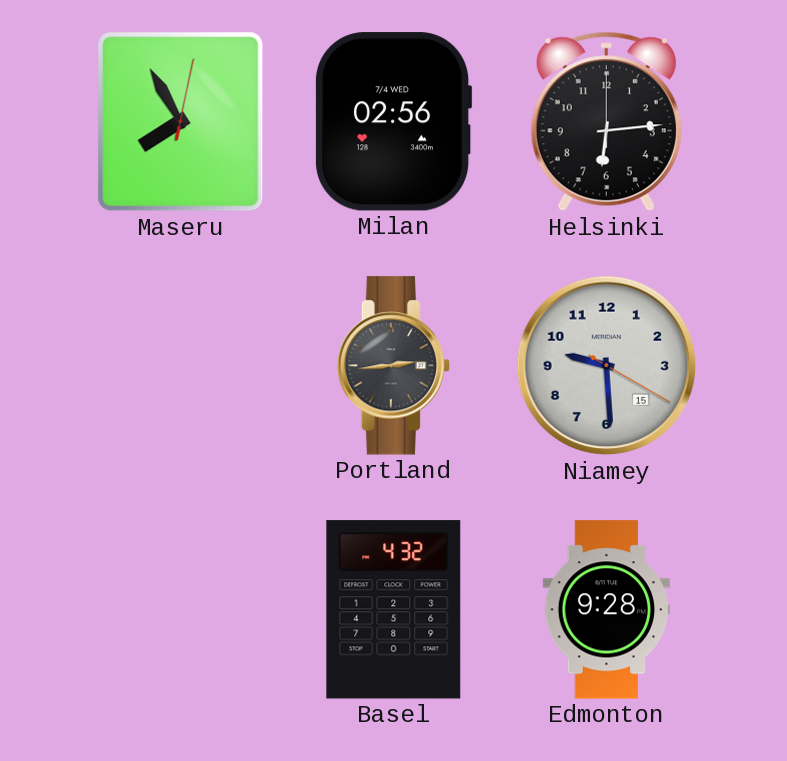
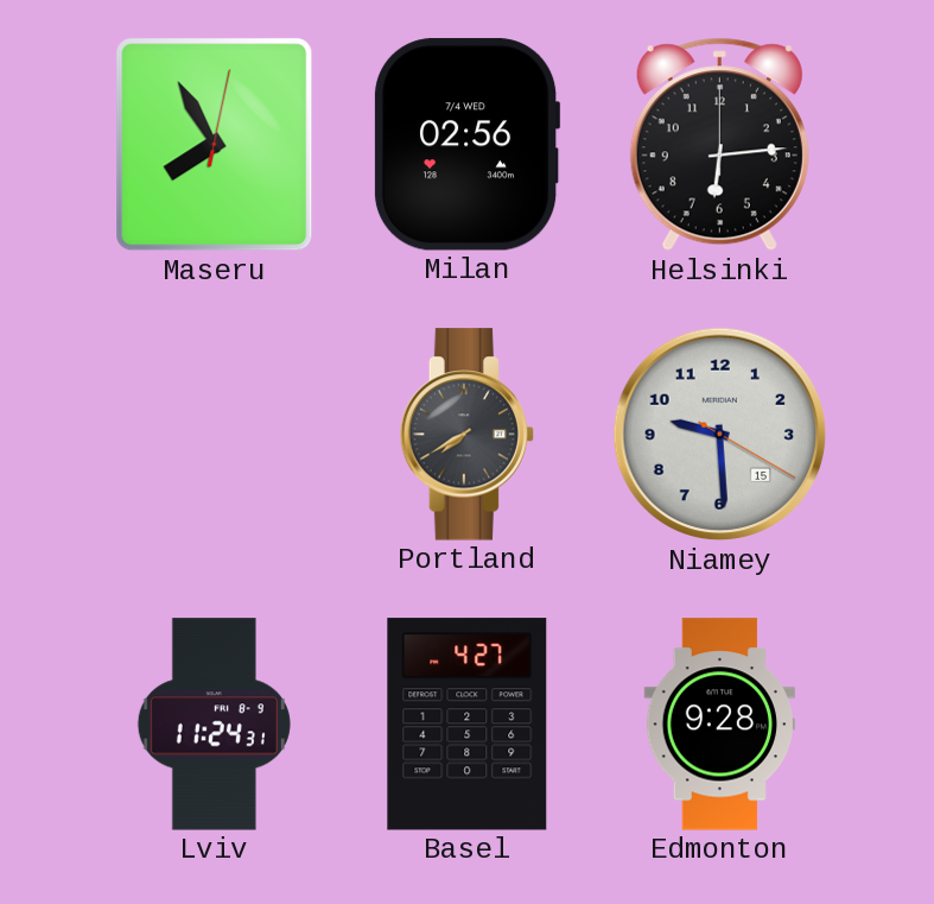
Portland: 2:44 -> 7:40 (468, 435)
Lviv: none -> 11:24 (214, 725)
Basel: 4:32 -> 4:27 (468, 725)
